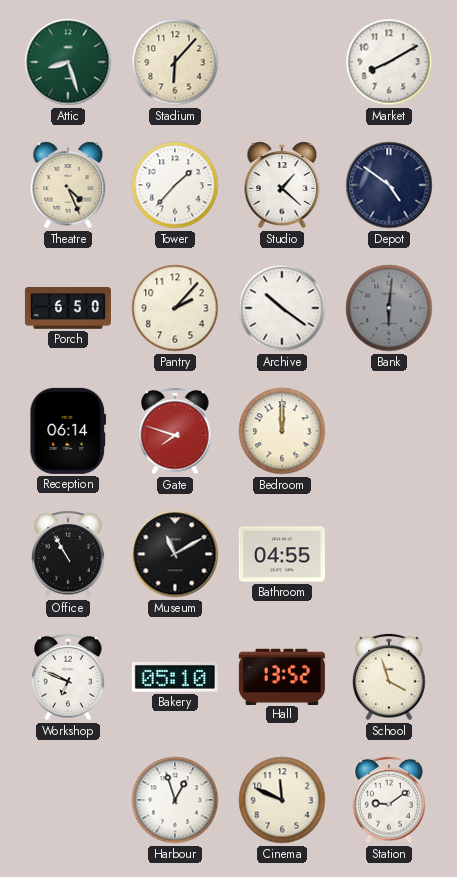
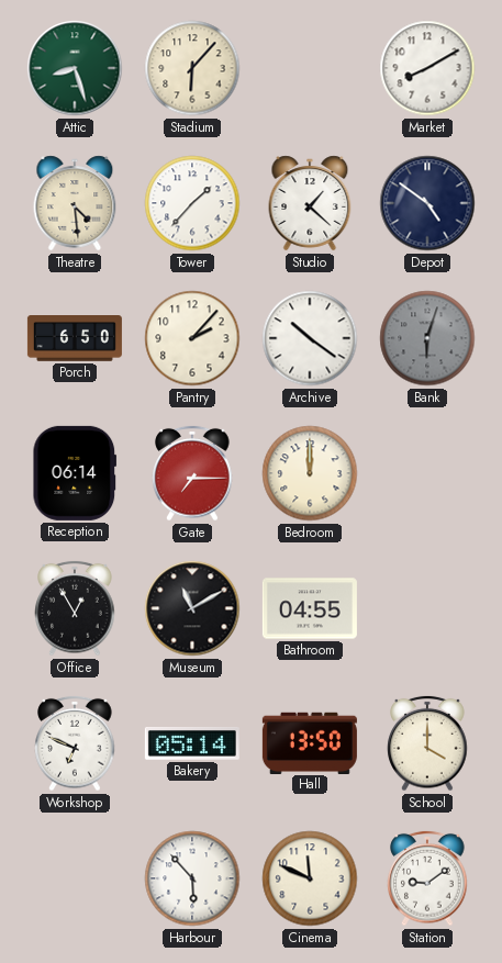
Theatre: 4:26 -> 4:29 (75, 203)
Bank: 6:01 -> 6:03 (427, 338)
Gate: 7:48 -> 7:15 (192, 473)
Office: 10:55 -> 12:55 (75, 608)
Bakery: 05:10 -> 05:14 (192, 744)
Hall: 13:52 -> 13:50 (310, 742)
School: 3:57 -> 4:00 (427, 743)
Harbour: 12:57 -> 5:53 (192, 878)
